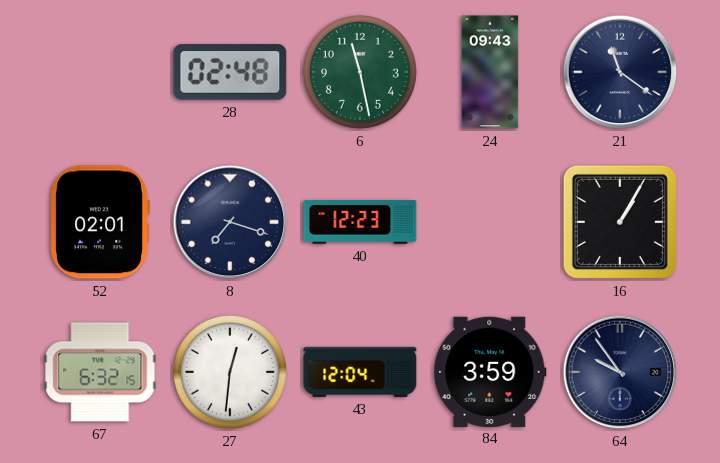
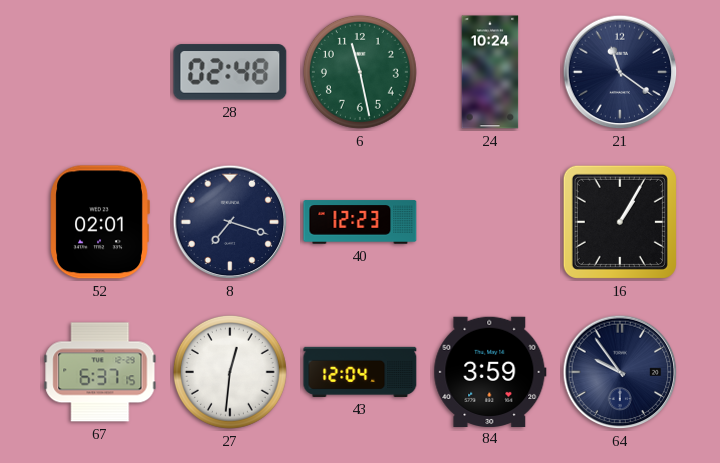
24: 09:43 -> 10:24 (490, 72)
67: 6:32 -> 6:37 (100, 372)
